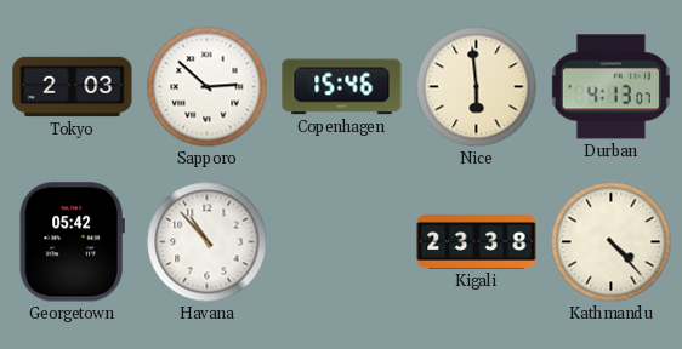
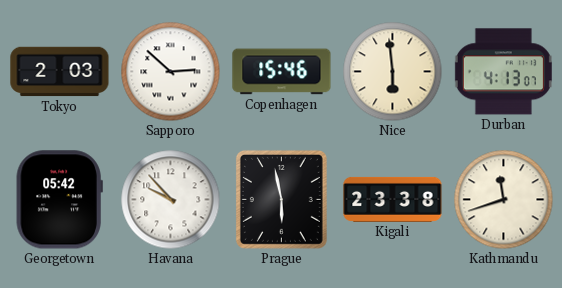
Havana: 10:53 -> 9:53 (171, 200)
Prague: none -> 5:58 (281, 199)
Kathmandu: 4:23 -> 11:42 (504, 200)
